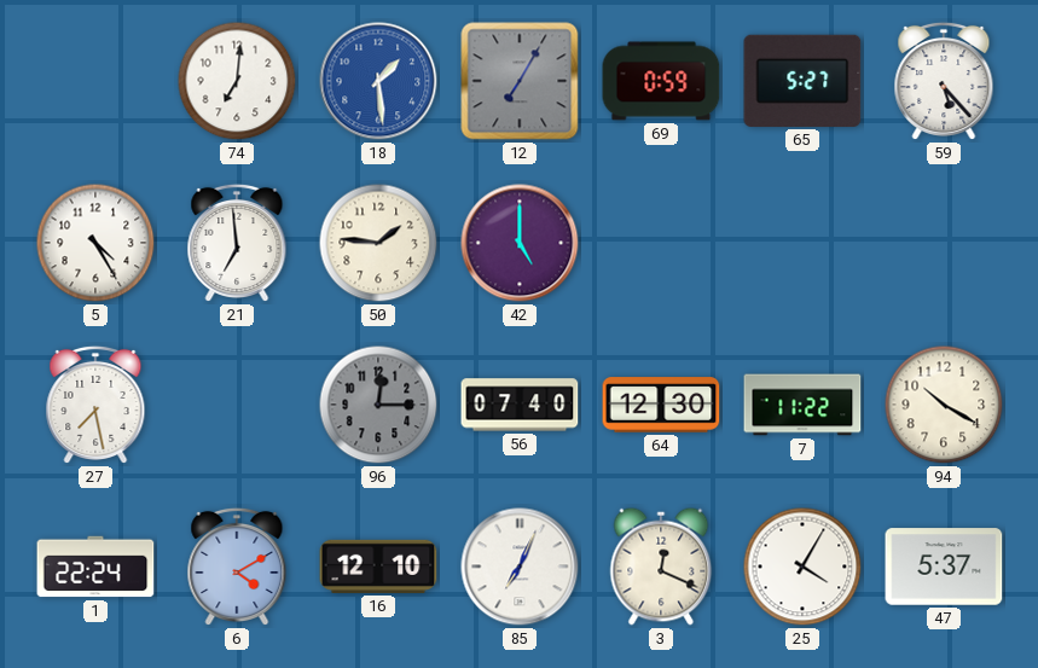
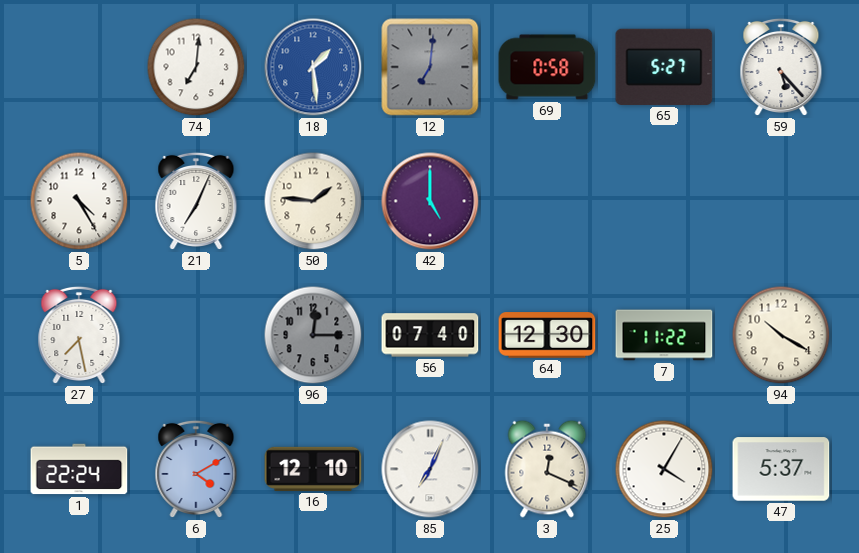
12: 7:05 -> 7:01 (430, 67)
69: 0:59 -> 0:58 (547, 67)
21: 6:59 -> 7:04 (196, 201)
